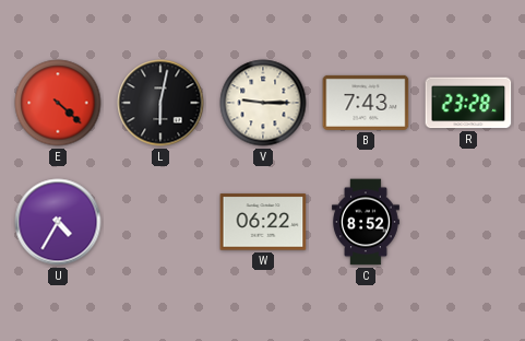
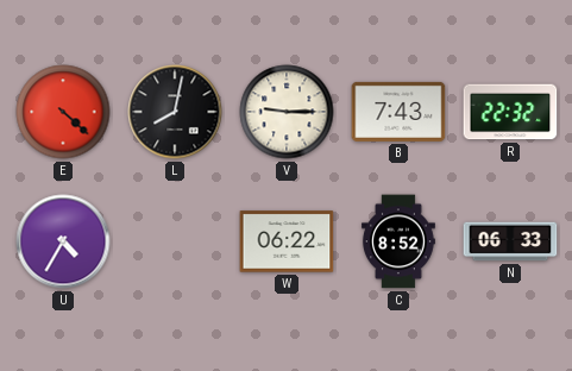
L: 6:02 -> 8:02 (175, 112)
R: 23:28 -> 22:32 (510, 112)
N: none -> 06:33 (510, 241)
